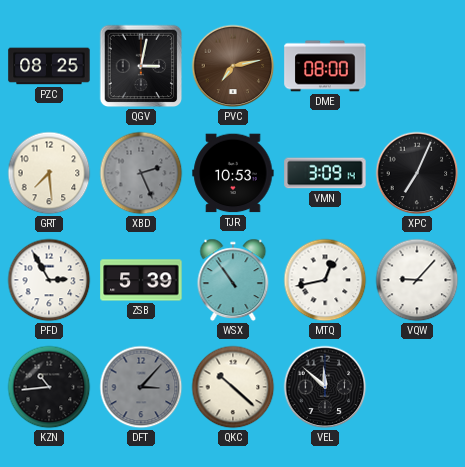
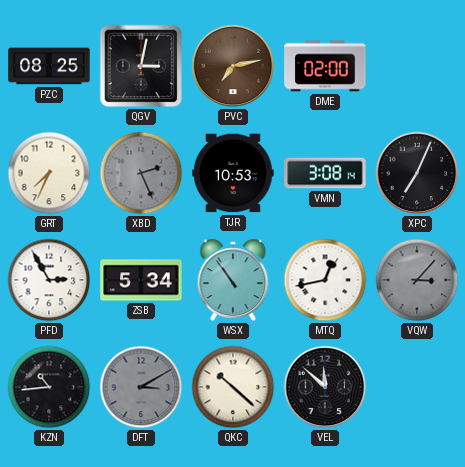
DME: 08:00 -> 02:00 (325, 66)
GRT: 7:29 -> 7:34 (49, 173)
VMN: 3:09 -> 3:08 (325, 173)
ZSB: 5:39 -> 5:34 (141, 280)
VQW: 9:07 -> 3:07 (417, 280)
VQW dial: white -> grey (417, 280)
DFT: 3:07 -> 3:10 (141, 387)
